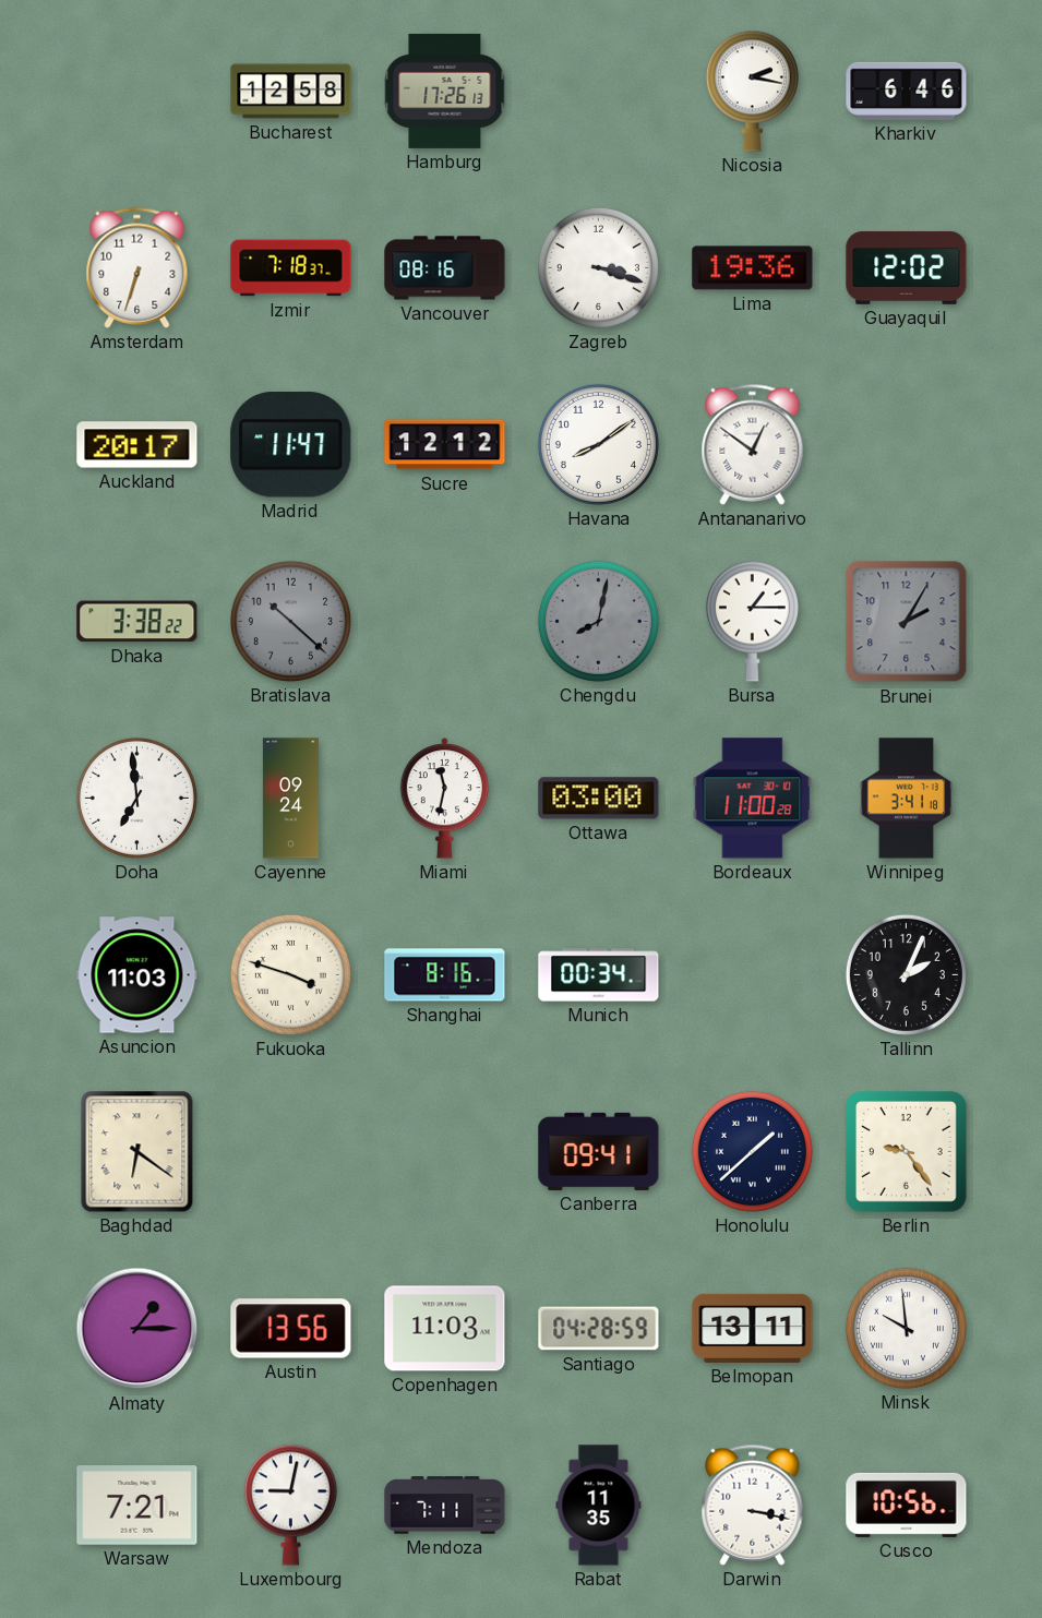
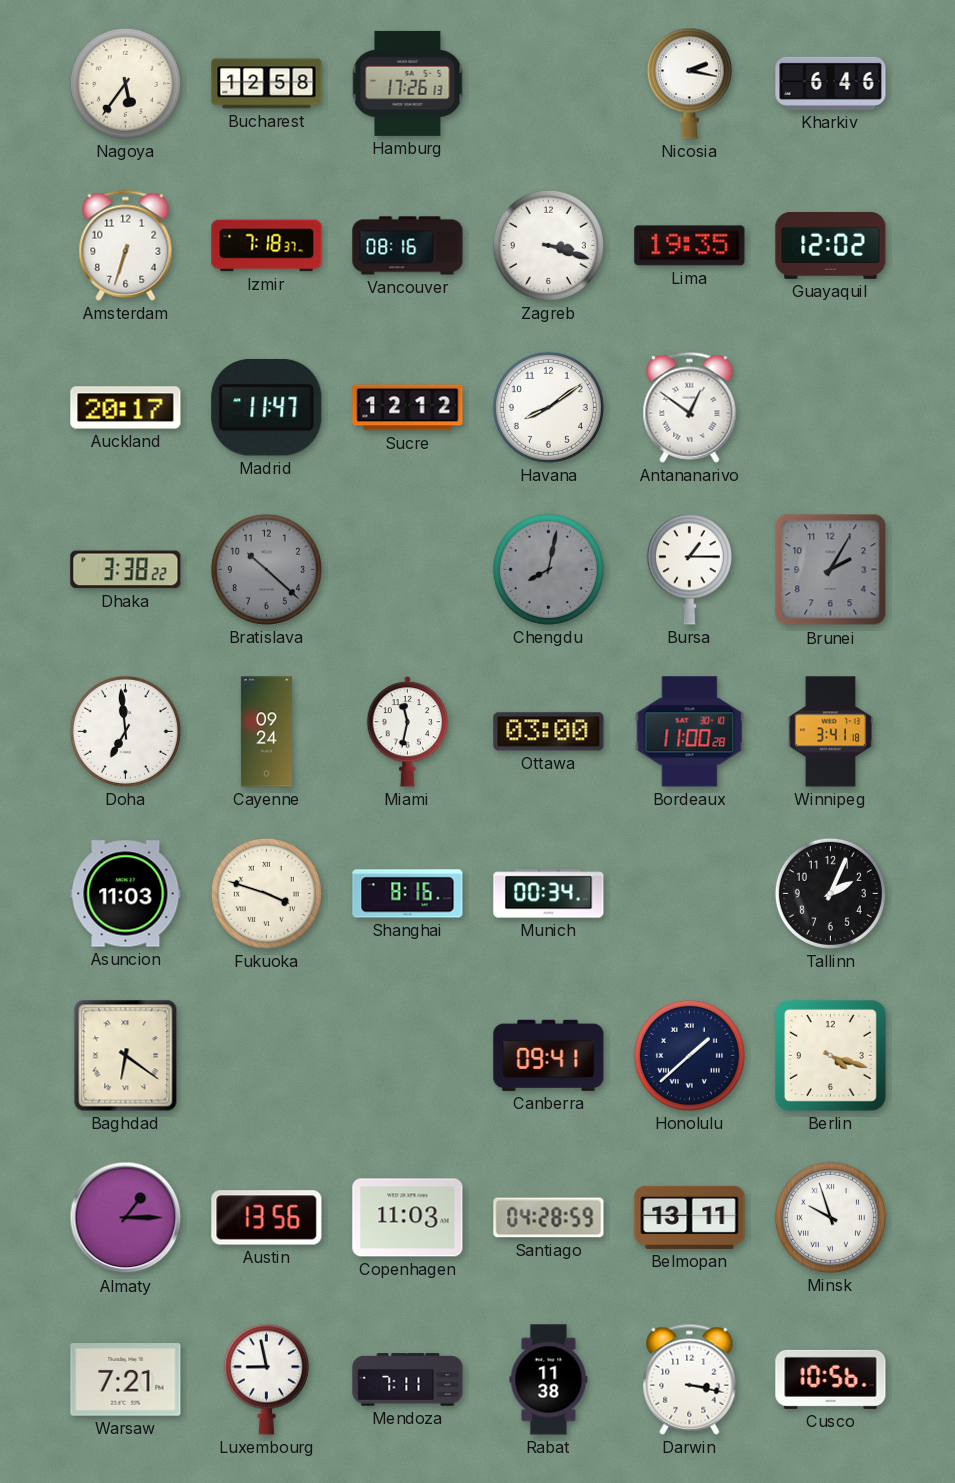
Nagoya: none -> 5:36 (125, 83)
Lima: 19:36 -> 19:35 (690, 246)
Berlin: 9:24 -> 4:18 (831, 1056)
Minsk: 9:59 -> 9:57 (830, 1217)
Luxembourg: 9:02 -> 8:58 (266, 1379)
Rabat: 11:35 -> 11:38 (549, 1380)
